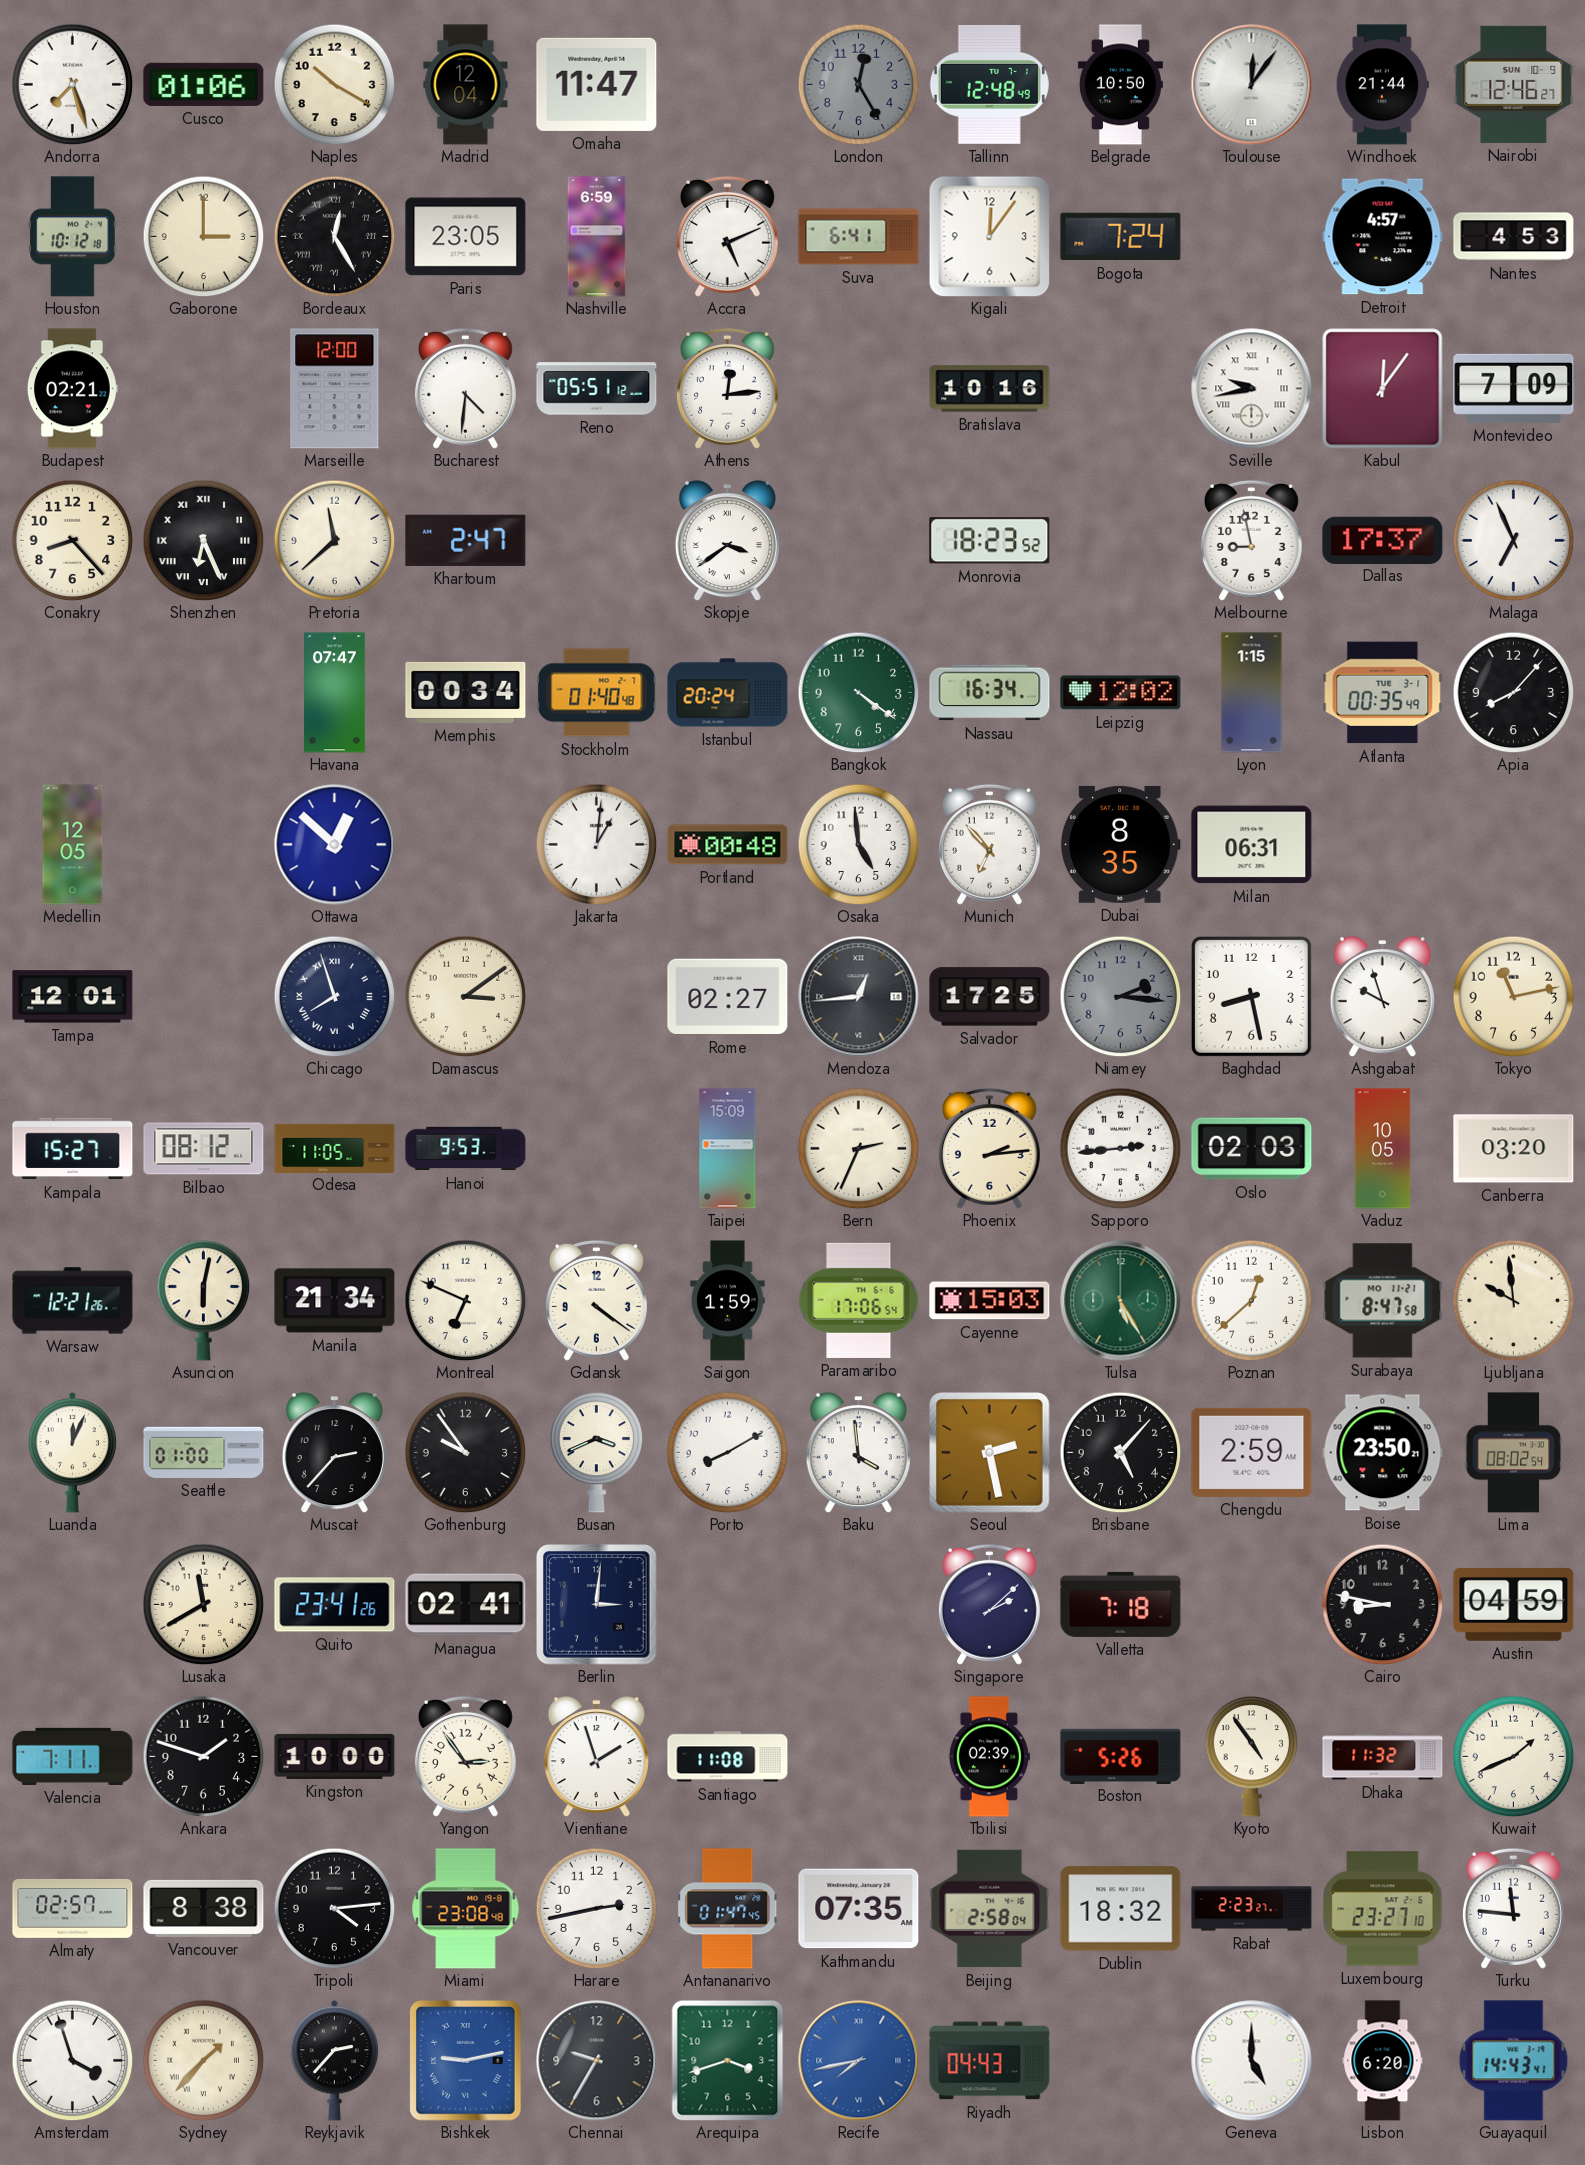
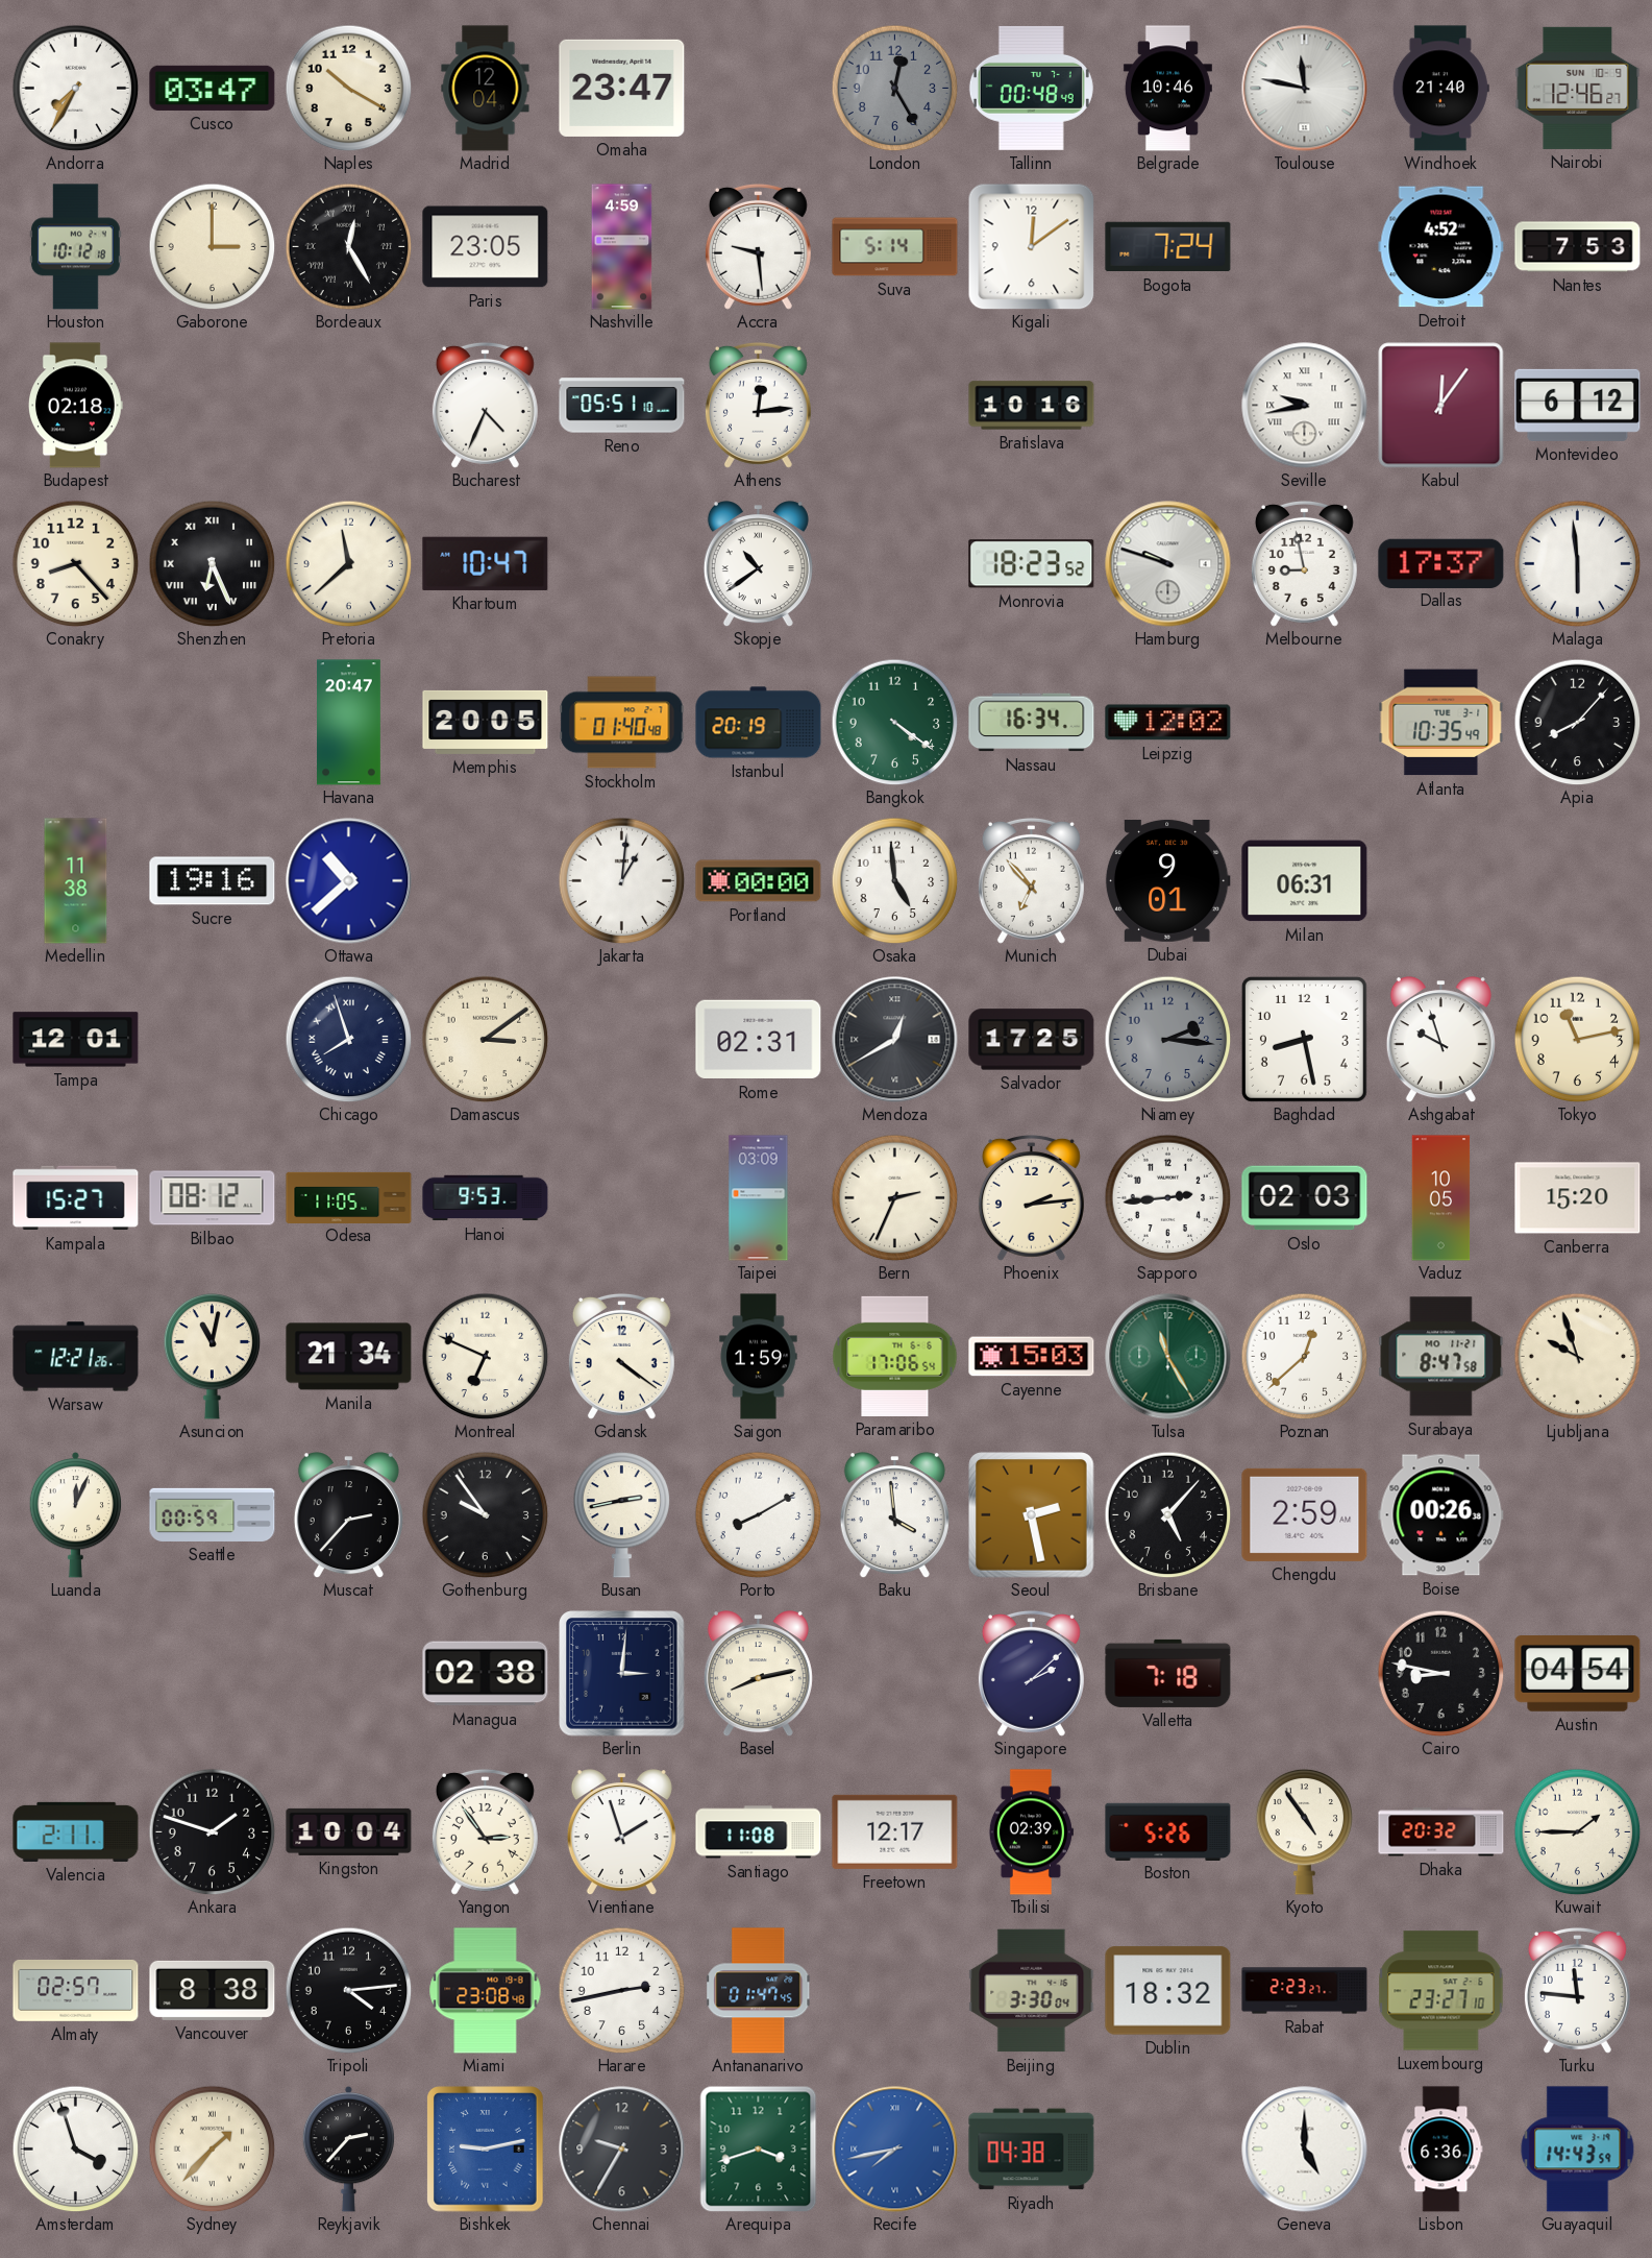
Andorra: 7:27 -> 7:35 (75, 88)
Cusco: 01:06 -> 03:47 (213, 88)
Omaha: 11:47 -> 23:47 (622, 88)
Tallinn: 12:48 -> 00:48 (1031, 88)
Belgrade: 10:50 -> 10:46 (1167, 89)
Toulouse: 12:06 -> 11:47 (1305, 89)
Windhoek: 21:44 -> 21:40 (1440, 89)
Nashville: 6:59 -> 4:59 (622, 247)
Accra: 5:11 -> 9:29 (758, 246)
Suva: 6:41 -> 5:14 (895, 247)
Kigali: 12:06 -> 12:09 (1031, 246)
Detroit: 4:57 -> 4:52 (1441, 247)
Nantes: 4:53 -> 7:53 (1578, 247)
Budapest: 02:21 -> 02:18 (75, 406)
Marseille: 12:00 -> none (335, 389)
Bucharest: 4:31 -> 4:34 (485, 405)
Reno: 05:51:12 -> 05:51:10 (622, 406)
Montevideo: 7:09 -> 6:12 (1578, 405)
Khartoum: 2:47 -> 10:47 (486, 563)
Skopje: 3:39 -> 10:39 (758, 564)
Hamburg: none -> 9:48 (1168, 564)
Malaga: 6:56 -> 5:59 (1577, 563)
Havana: 07:47 -> 20:47 (349, 723)
Memphis: 00:34 -> 20:05 (486, 722)
Istanbul: 20:24 -> 20:19 (759, 723)
Lyon: 1:15 -> none (1252, 693)
Atlanta: 00:35 -> 10:35 (1441, 723)
Medellin: 12:05 -> 11:38 (76, 881)
Sucre: none -> 19:16 (213, 881)
Ottawa: 12:52 -> 10:38 (349, 881)
Portland: 00:48 -> 00:00 (759, 881)
Dubai: 8:35 -> 9:01 (1167, 880)
Rome: 02:27 -> 02:31 (759, 1040)
Mendoza: 12:44 -> 12:40 (895, 1040)
Taipei: 15:09 -> 03:09 (759, 1198)
Canberra: 03:20 -> 15:20 (1578, 1198)
Asuncion: 6:02 -> 11:02 (213, 1356)
Tulsa: 5:25 -> 11:25 (1168, 1357)
Ljubljana: 9:59 -> 9:57 (1577, 1356)
Seattle: 01:00 -> 00:59 (213, 1514)
Busan: 3:41 -> 2:43 (622, 1514)
Boise: 23:50 -> 00:26 (1441, 1515)
Lima: 08:02 -> none (1514, 1453)
Lusaka: 11:40 -> none (203, 1604)
Quito: 23:41 -> none (335, 1605)
Managua: 02:41 -> 02:38 (486, 1674)
Basel: none -> 8:13 (758, 1674)
Austin: 04:59 -> 04:54 (1578, 1674)
Valencia: 7:11 -> 2:11 (76, 1831)
Kingston: 10:00 -> 10:04 (349, 1831)
Freetown: none -> 12:17 (895, 1831)
Dhaka: 11:32 -> 20:32 (1441, 1832)
Kuwait: 1:41 -> 1:45 (1577, 1831)
Kathmandu: 07:35 -> none (859, 1909)
Beijing: 2:58 -> 3:30 (1032, 1991)
Riyadh: 04:43 -> 04:38 (1032, 2150)
Lisbon: 6:20 -> 6:36 (1441, 2150)
Guayaquil: 14:43:41 -> 14:43:59 (1578, 2150)
